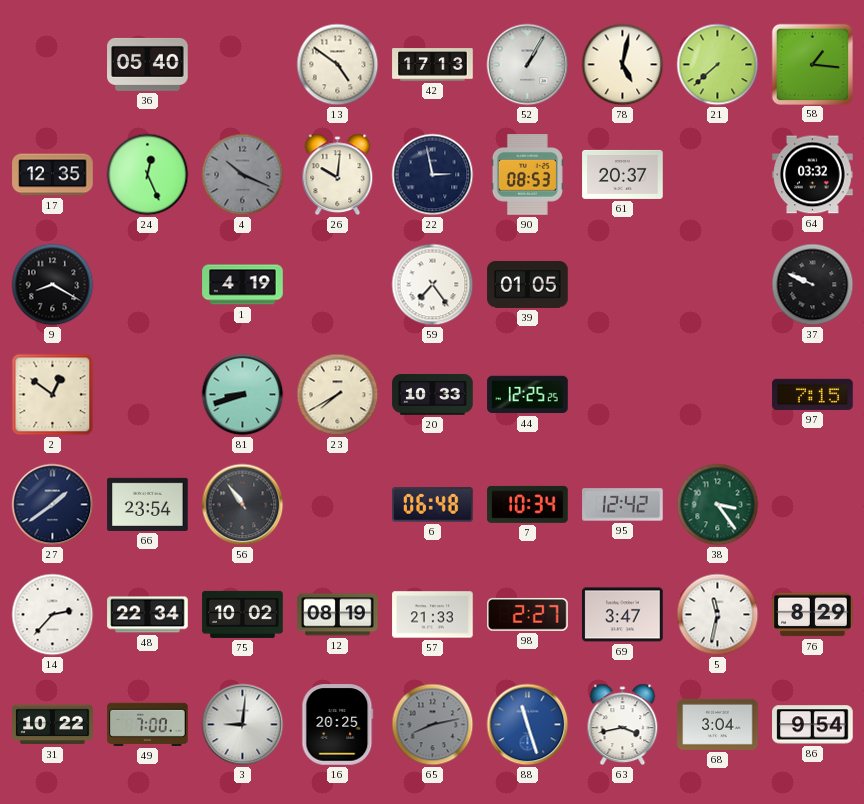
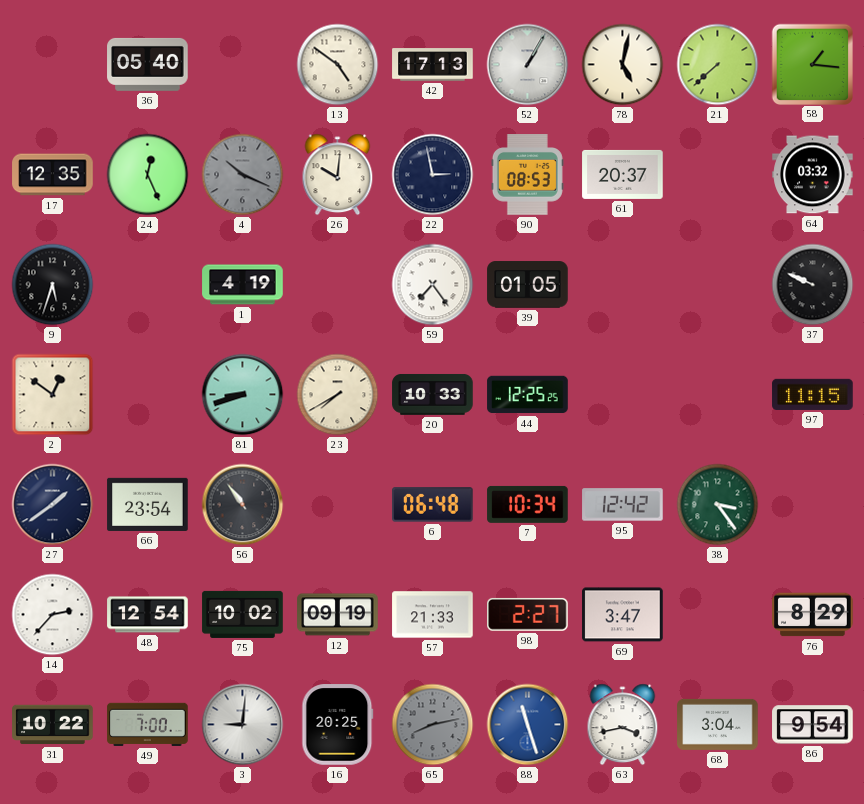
9: 8:20 -> 5:33 (53, 285)
97: 7:15 -> 11:15 (813, 394)
48: 22:34 -> 12:54 (148, 615)
12: 08:19 -> 09:19 (338, 615)
5: 11:32 -> none (718, 615)
